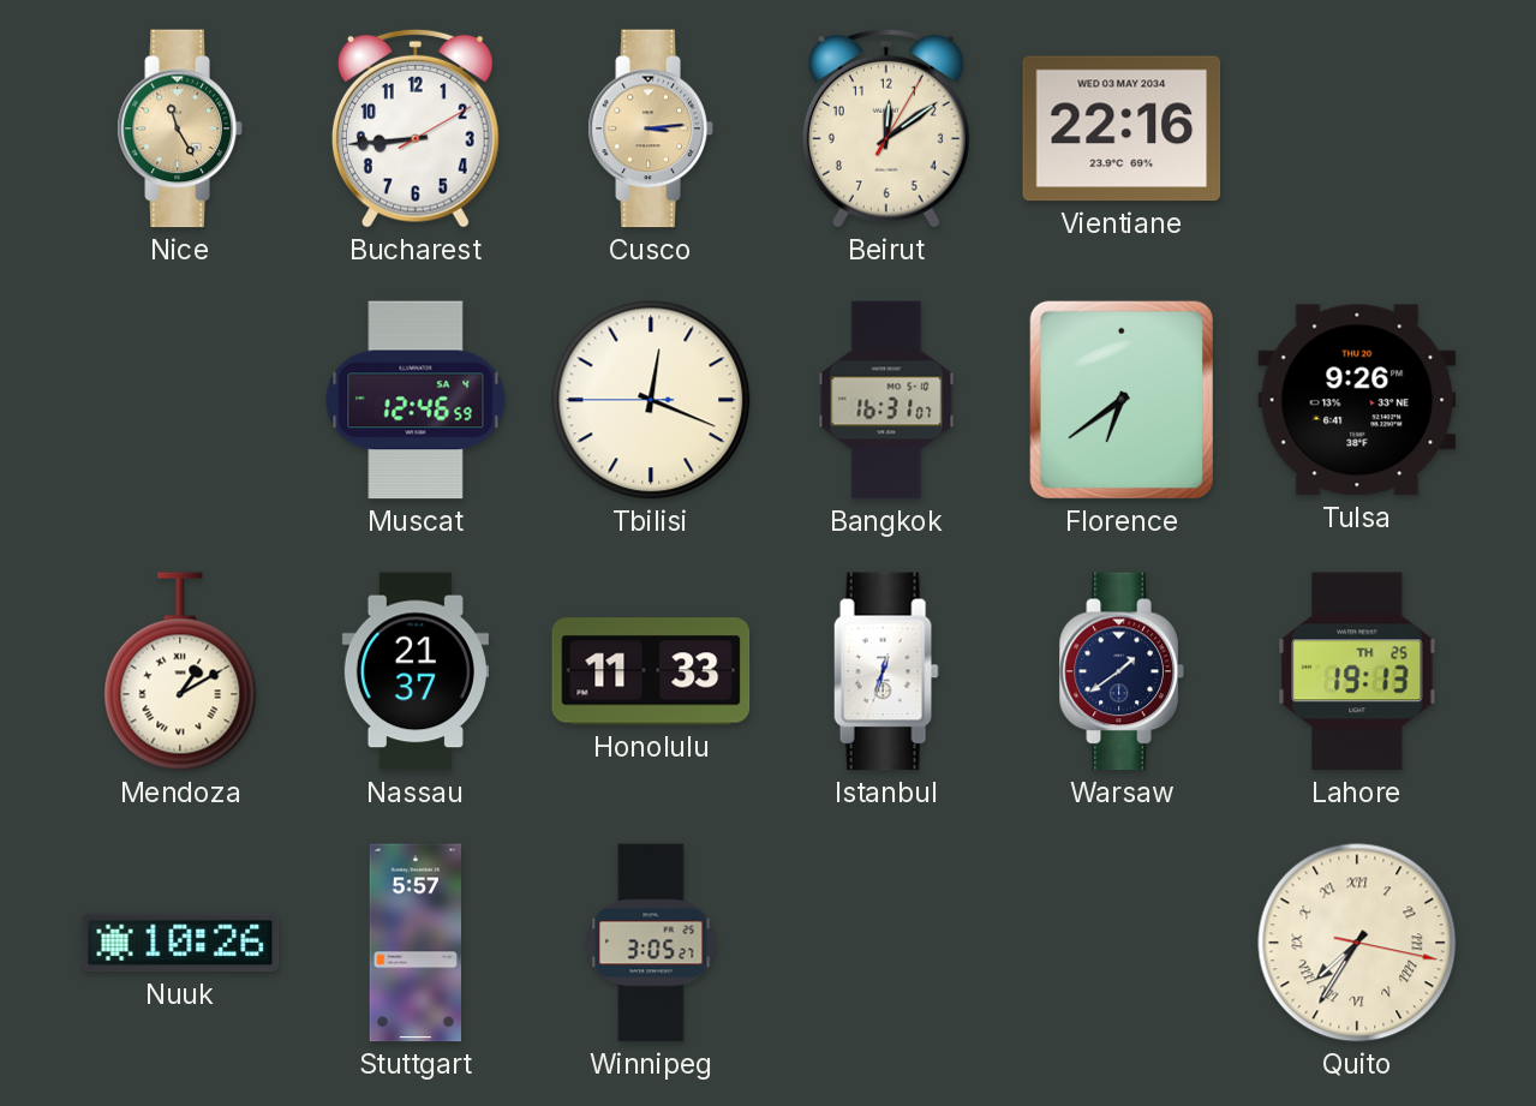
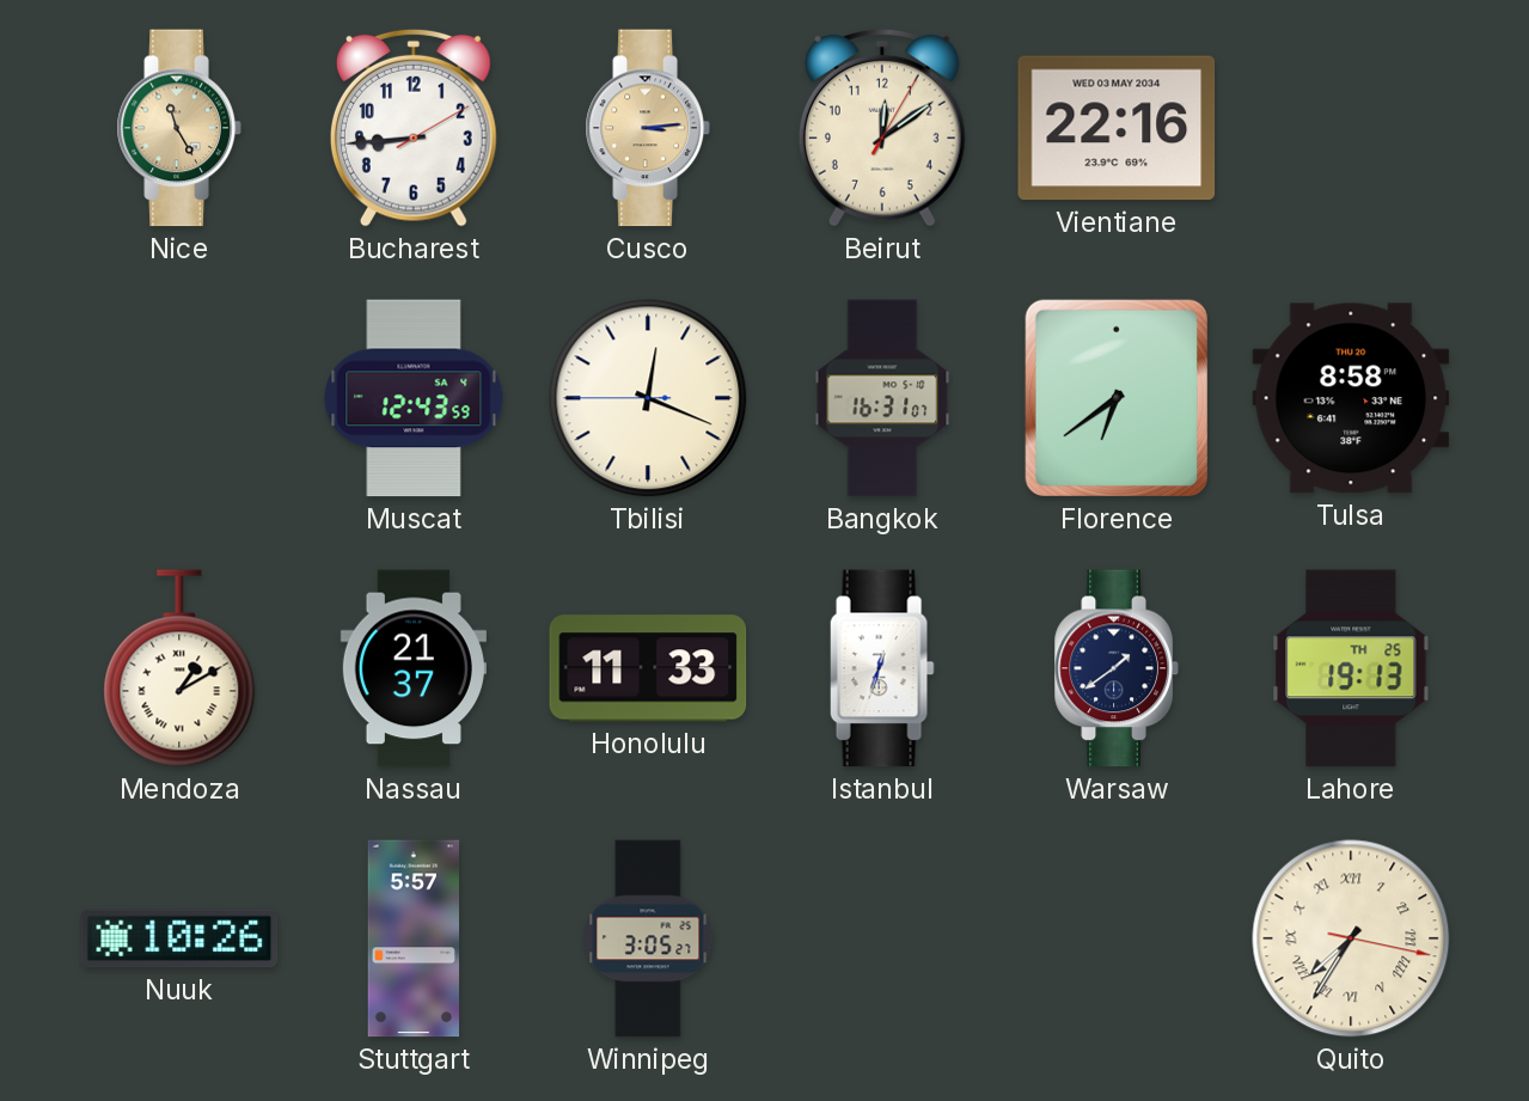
Muscat: 12:46 -> 12:43 (414, 398)
Tulsa: 9:26 -> 8:58 (1351, 398)
